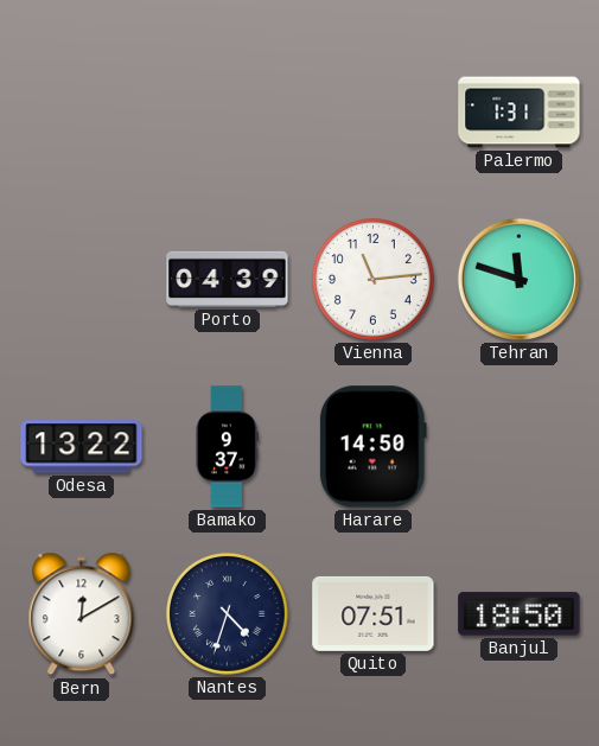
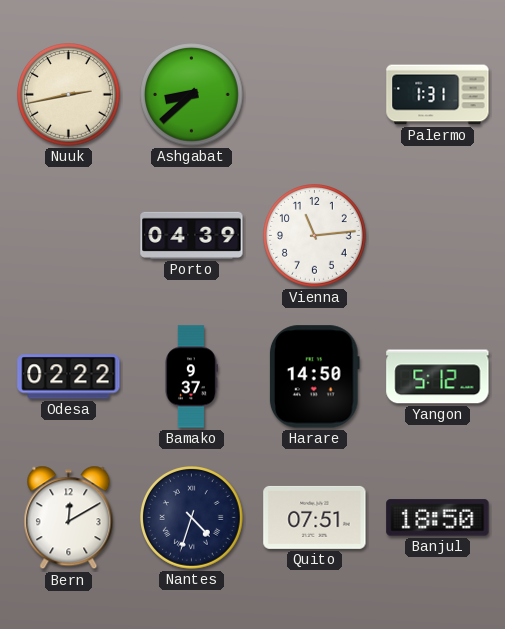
Nuuk: none -> 2:43 (69, 95)
Ashgabat: none -> 8:38 (192, 95)
Tehran: 11:48 -> none (518, 279)
Odesa: 13:22 -> 02:22 (69, 377)
Yangon: none -> 5:12 (438, 377)
